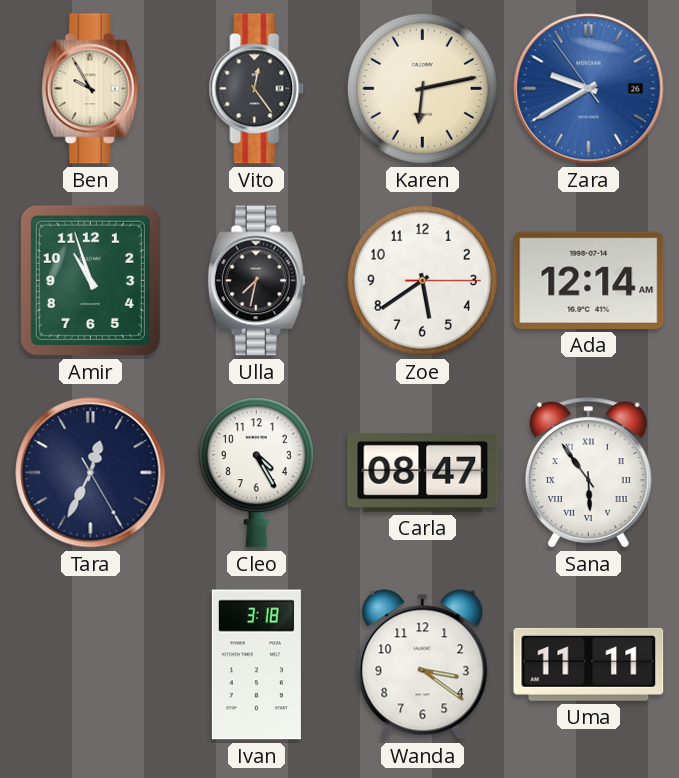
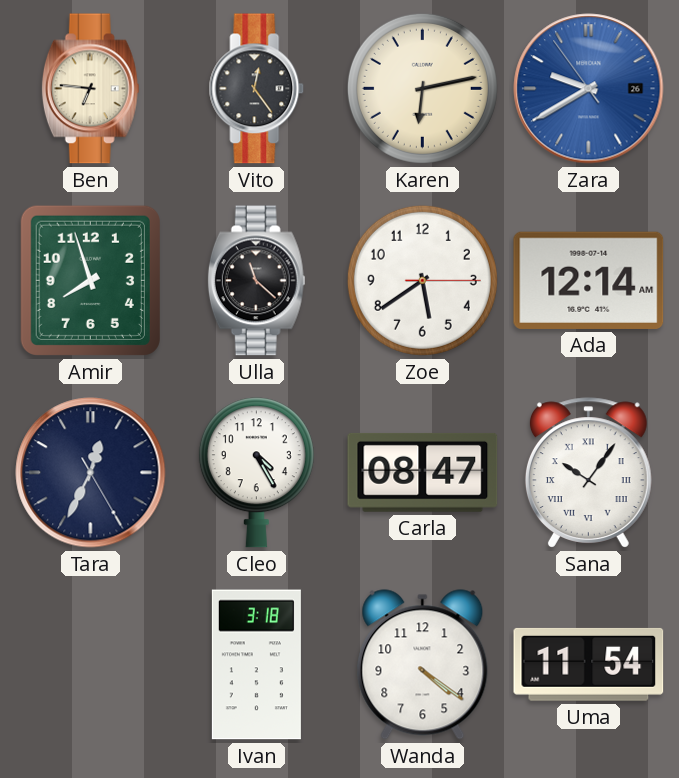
Ben: 9:55 -> 6:46 (90, 89)
Amir: 10:57 -> 7:57 (90, 280)
Ulla: 7:32 -> 11:22 (256, 281)
Sana: 5:54 -> 10:06 (588, 473)
Wanda: 3:21 -> 4:21 (423, 665)
Uma: 11:11 -> 11:54 (589, 664)
